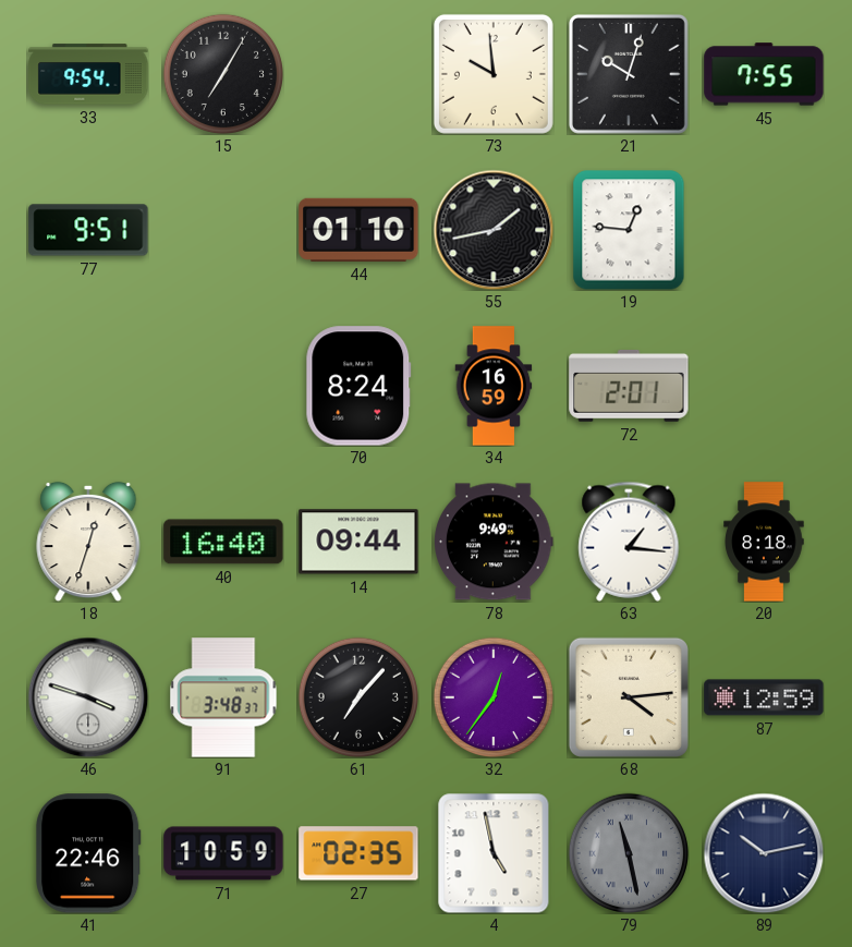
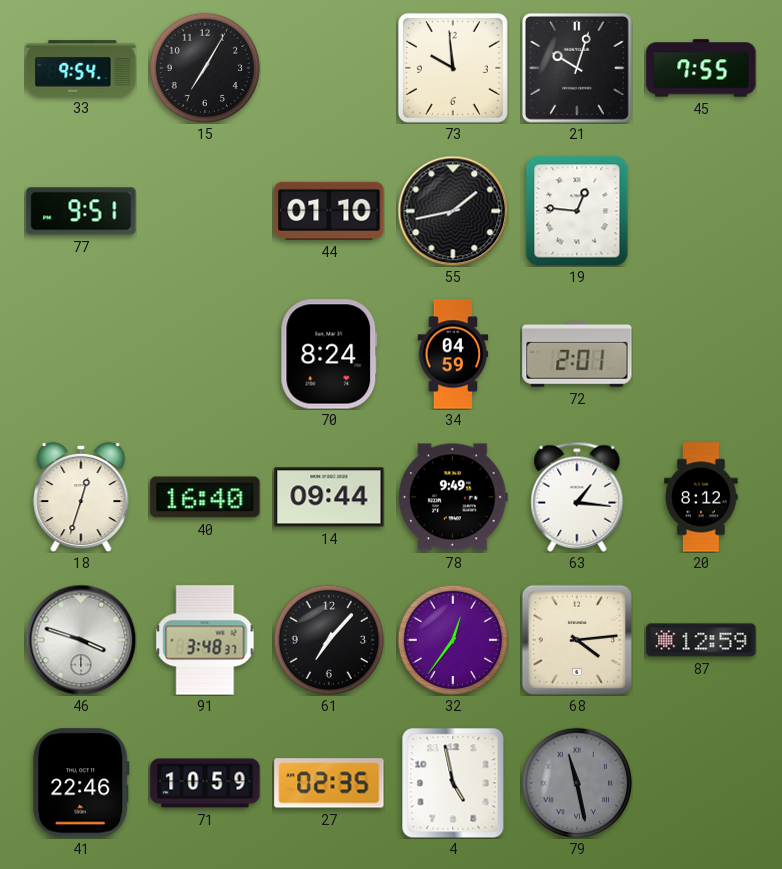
34: 16:59 -> 04:59 (453, 354)
20: 8:18 -> 8:12 (701, 497)
89: 10:13 -> none (764, 853)
